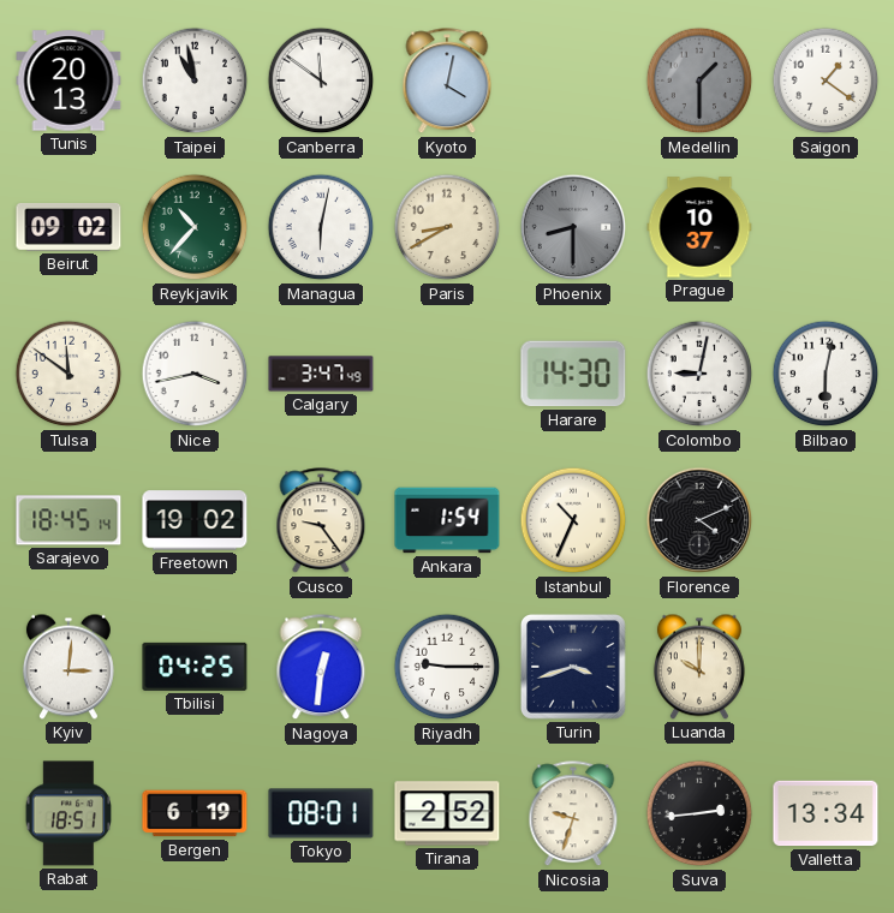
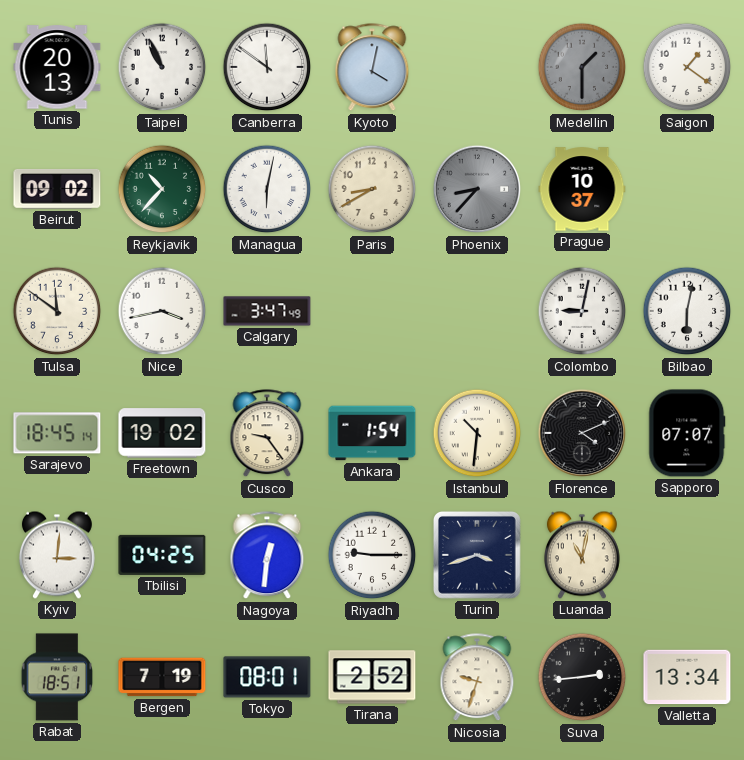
Taipei: 10:58 -> 10:56 (162, 67)
Phoenix: 8:30 -> 8:37 (477, 189)
Harare: 14:30 -> none (573, 374)
Istanbul: 10:34 -> 10:31 (477, 433)
Sapporo: none -> 07:07 (687, 433)
Luanda: 10:00 -> 11:02 (582, 555)
Bergen: 6:19 -> 7:19 (162, 677)
